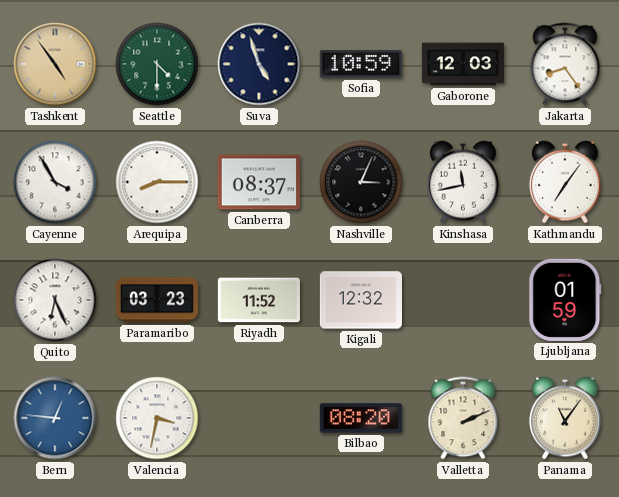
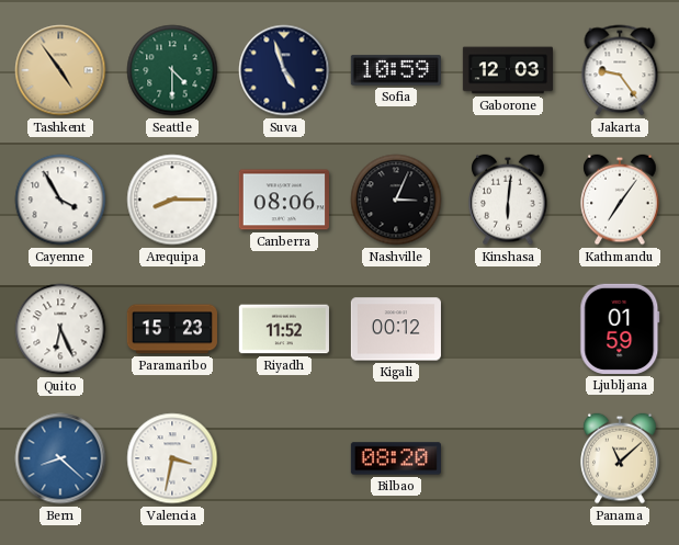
Jakarta: 8:24 -> 9:24 (620, 70)
Canberra: 08:37 -> 08:06 (284, 200)
Kinshasa: 11:43 -> 6:01 (508, 200)
Paramaribo: 03:23 -> 15:23 (172, 329)
Kigali: 12:32 -> 00:12 (396, 329)
Bern: 12:46 -> 8:22 (60, 458)
Valletta: 2:11 -> none (463, 418)
Panama: 11:06 -> 11:08 (620, 458)
